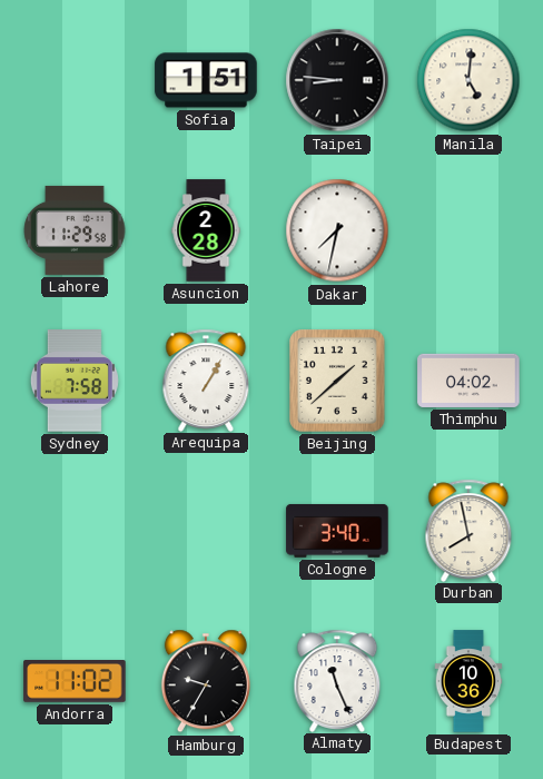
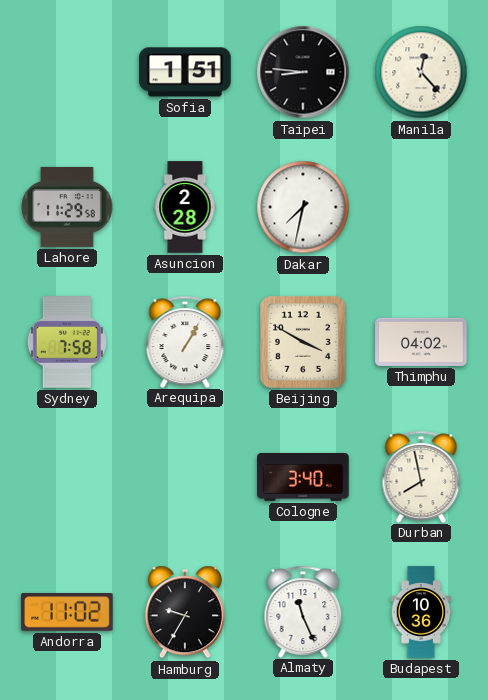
Manila: 5:01 -> 12:23 (421, 72)
Beijing: 1:38 -> 3:50 (304, 343)
